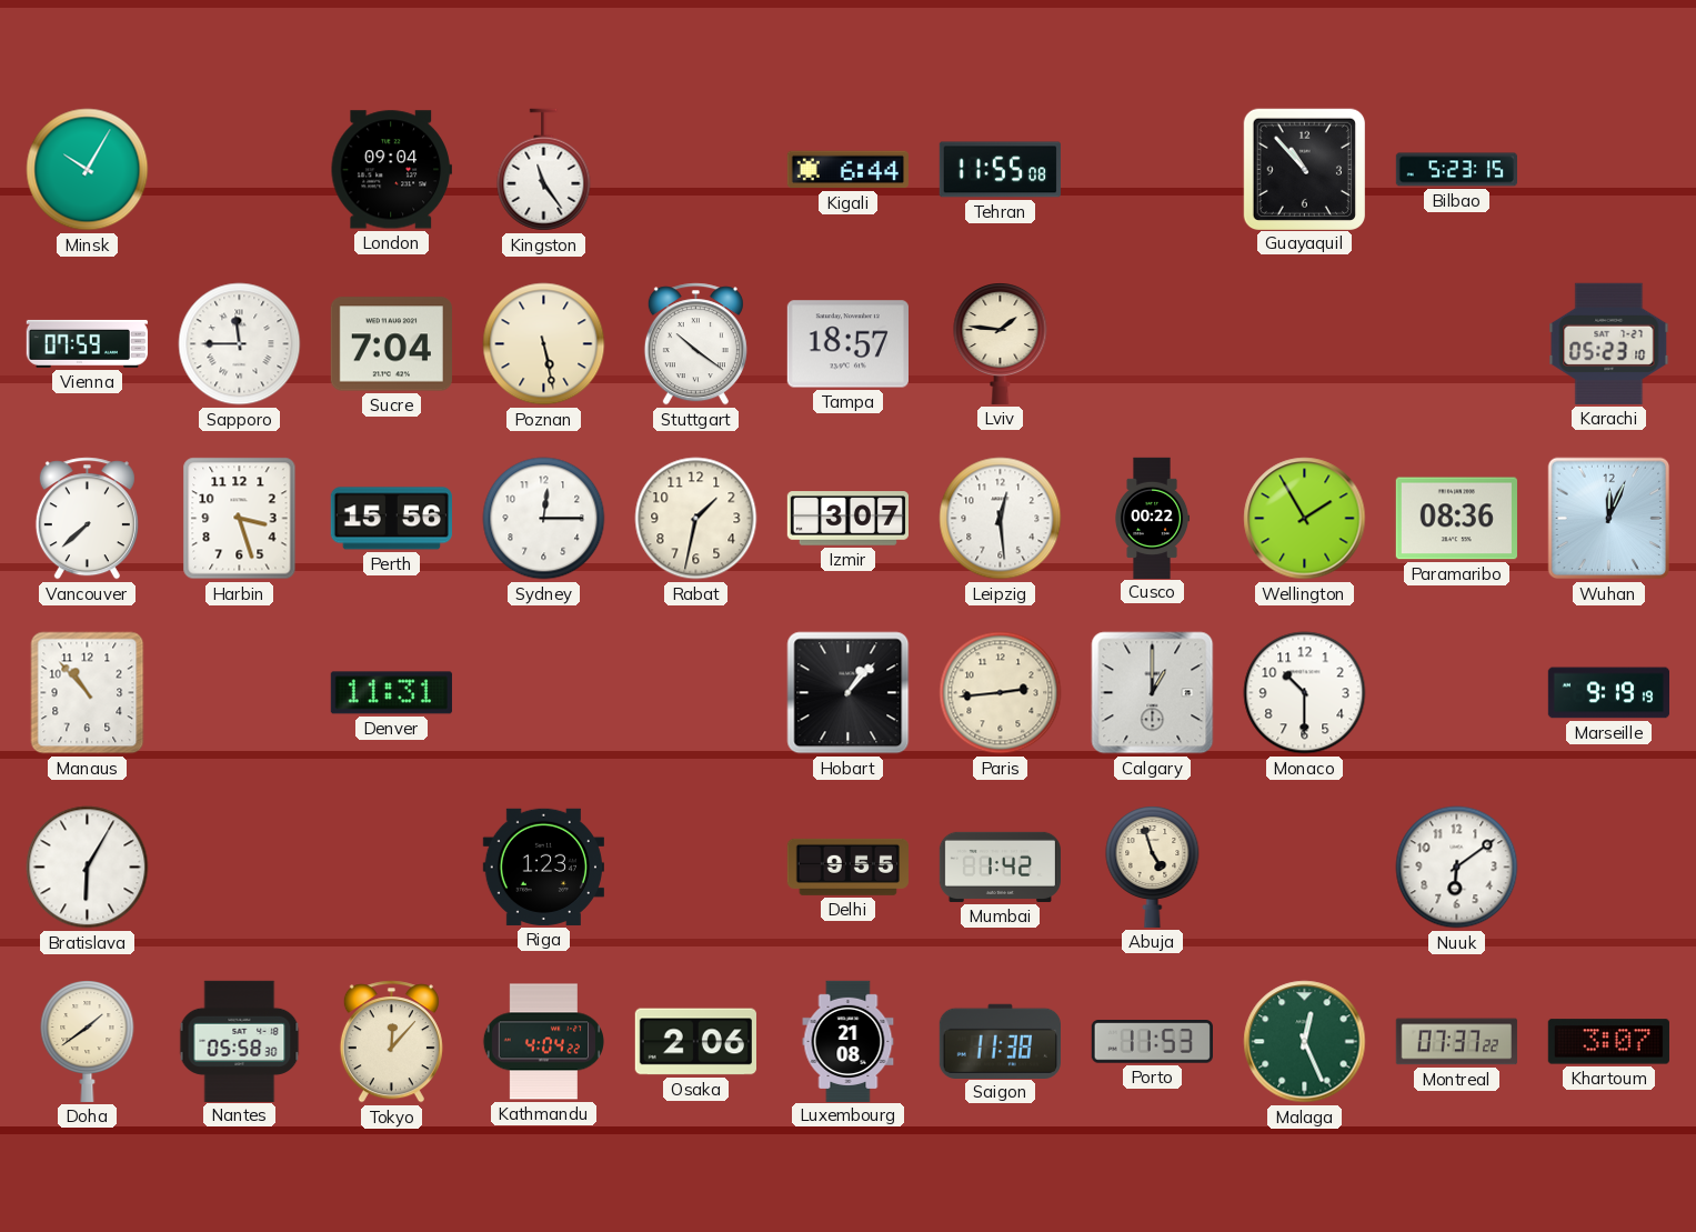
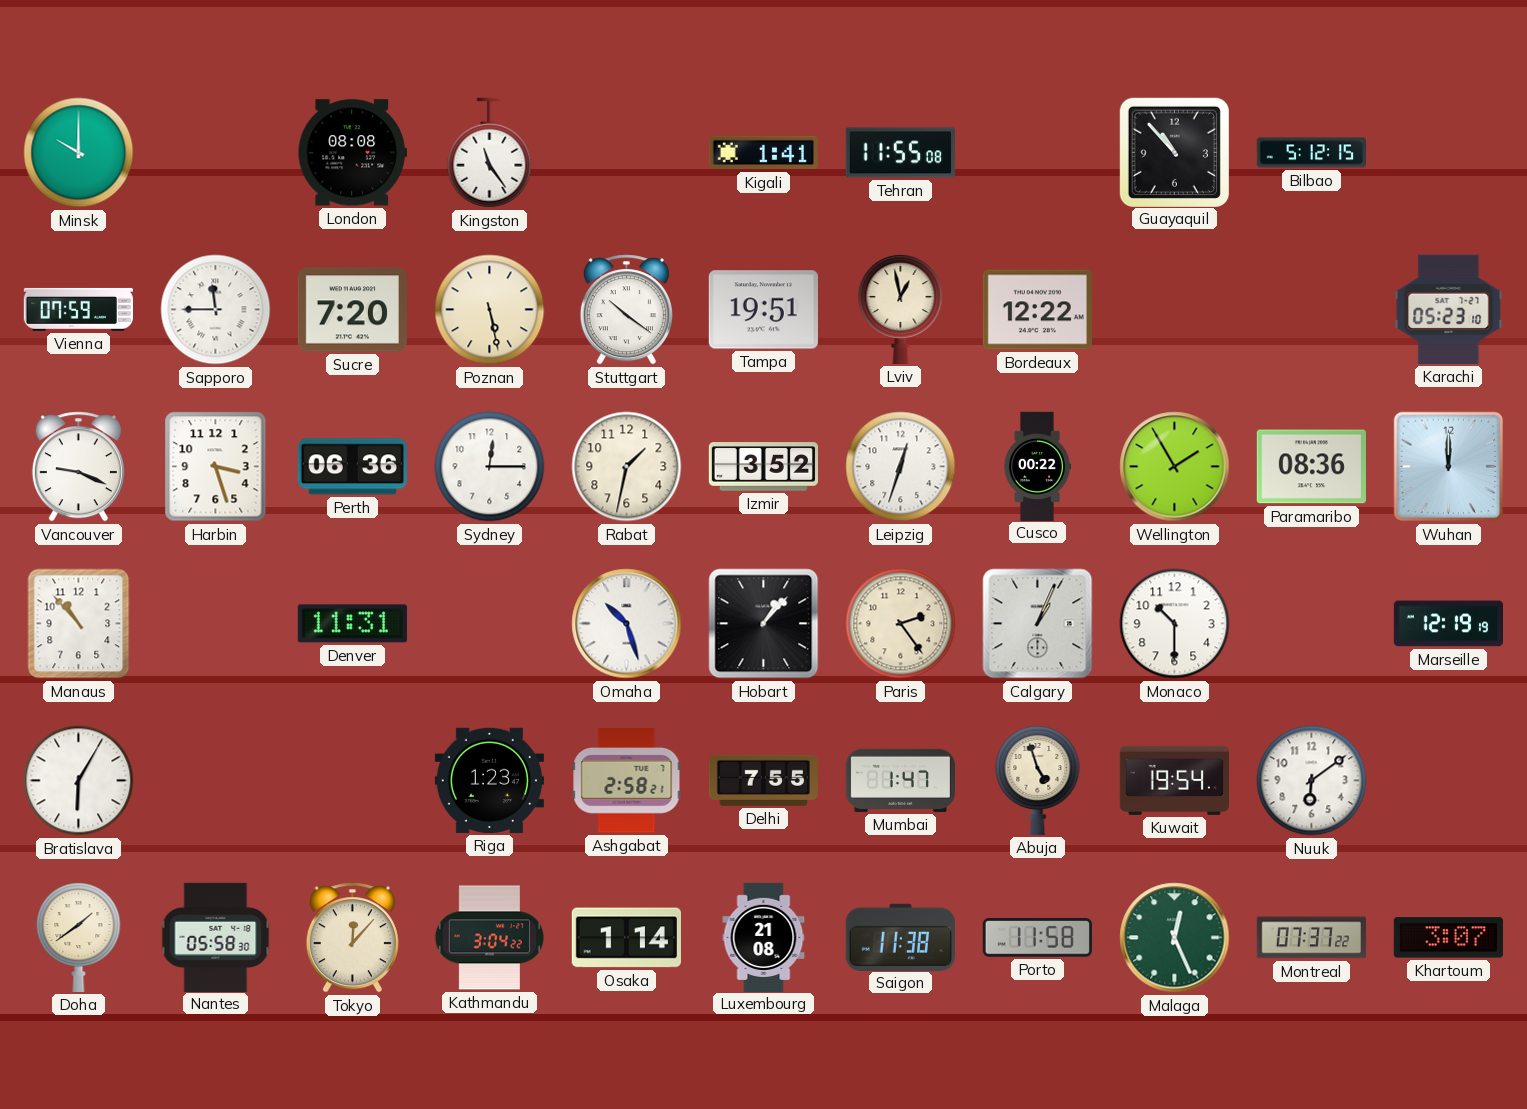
Minsk: 10:05 -> 10:00 (79, 153)
London: 09:04 -> 08:08 (352, 153)
Kigali: 6:44 -> 1:41 (763, 153)
Bilbao: 5:23 -> 5:12 (1311, 153)
Sucre: 7:04 -> 7:20 (352, 310)
Tampa: 18:57 -> 19:51 (763, 310)
Lviv: 1:46 -> 12:58 (901, 310)
Bordeaux: none -> 12:22 (1037, 310)
Vancouver: 7:38 -> 9:19 (78, 467)
Perth: 15:56 -> 06:36 (352, 467)
Izmir: 3:07 -> 3:52 (763, 467)
Leipzig: 12:29 -> 12:33 (901, 467)
Wuhan: 12:04 -> 12:00 (1449, 467)
Omaha: none -> 10:27 (627, 624)
Paris: 2:44 -> 2:24 (901, 624)
Calgary: 1:00 -> 1:04 (1038, 624)
Marseille: 9:19 -> 12:19 (1448, 624)
Ashgabat: none -> 2:58 (627, 781)
Delhi: 9:55 -> 7:55 (763, 780)
Mumbai: 1:42 -> 1:47 (900, 780)
Kuwait: none -> 19:54 (1174, 780)
Kathmandu: 4:04 -> 3:04 (489, 938)
Osaka: 2:06 -> 1:14 (626, 938)
Porto: 11:53 -> 11:58 (1037, 938)
